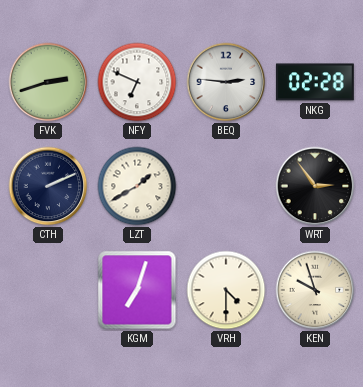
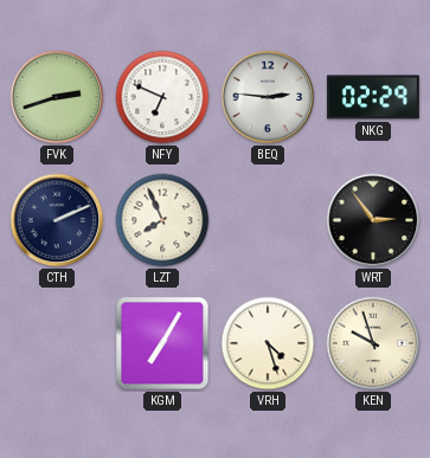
NKG: 02:28 -> 02:29 (373, 97)
LZT: 1:40 -> 7:56 (162, 220)
KGM: 7:03 -> 7:05 (162, 343)
VRH: 4:30 -> 4:27 (268, 343)
